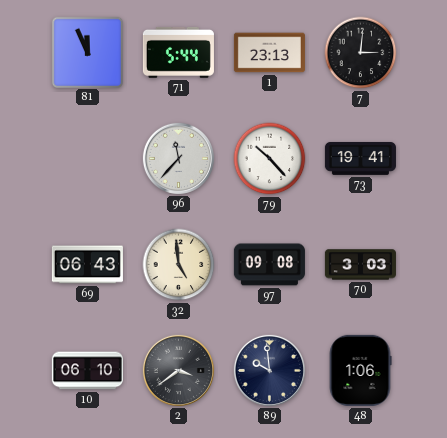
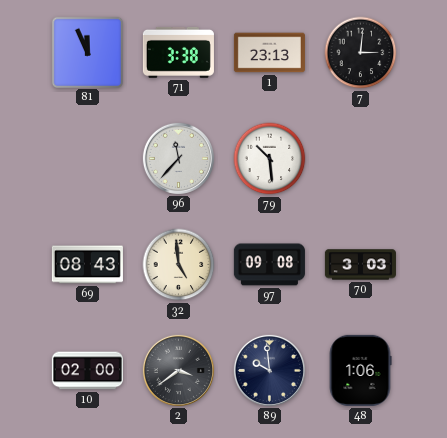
71: 5:44 -> 3:38 (178, 52)
79: 10:23 -> 10:29 (270, 159)
73: 19:41 -> none (360, 158)
69: 06:43 -> 08:43 (87, 265)
10: 06:10 -> 02:00 (87, 371)
